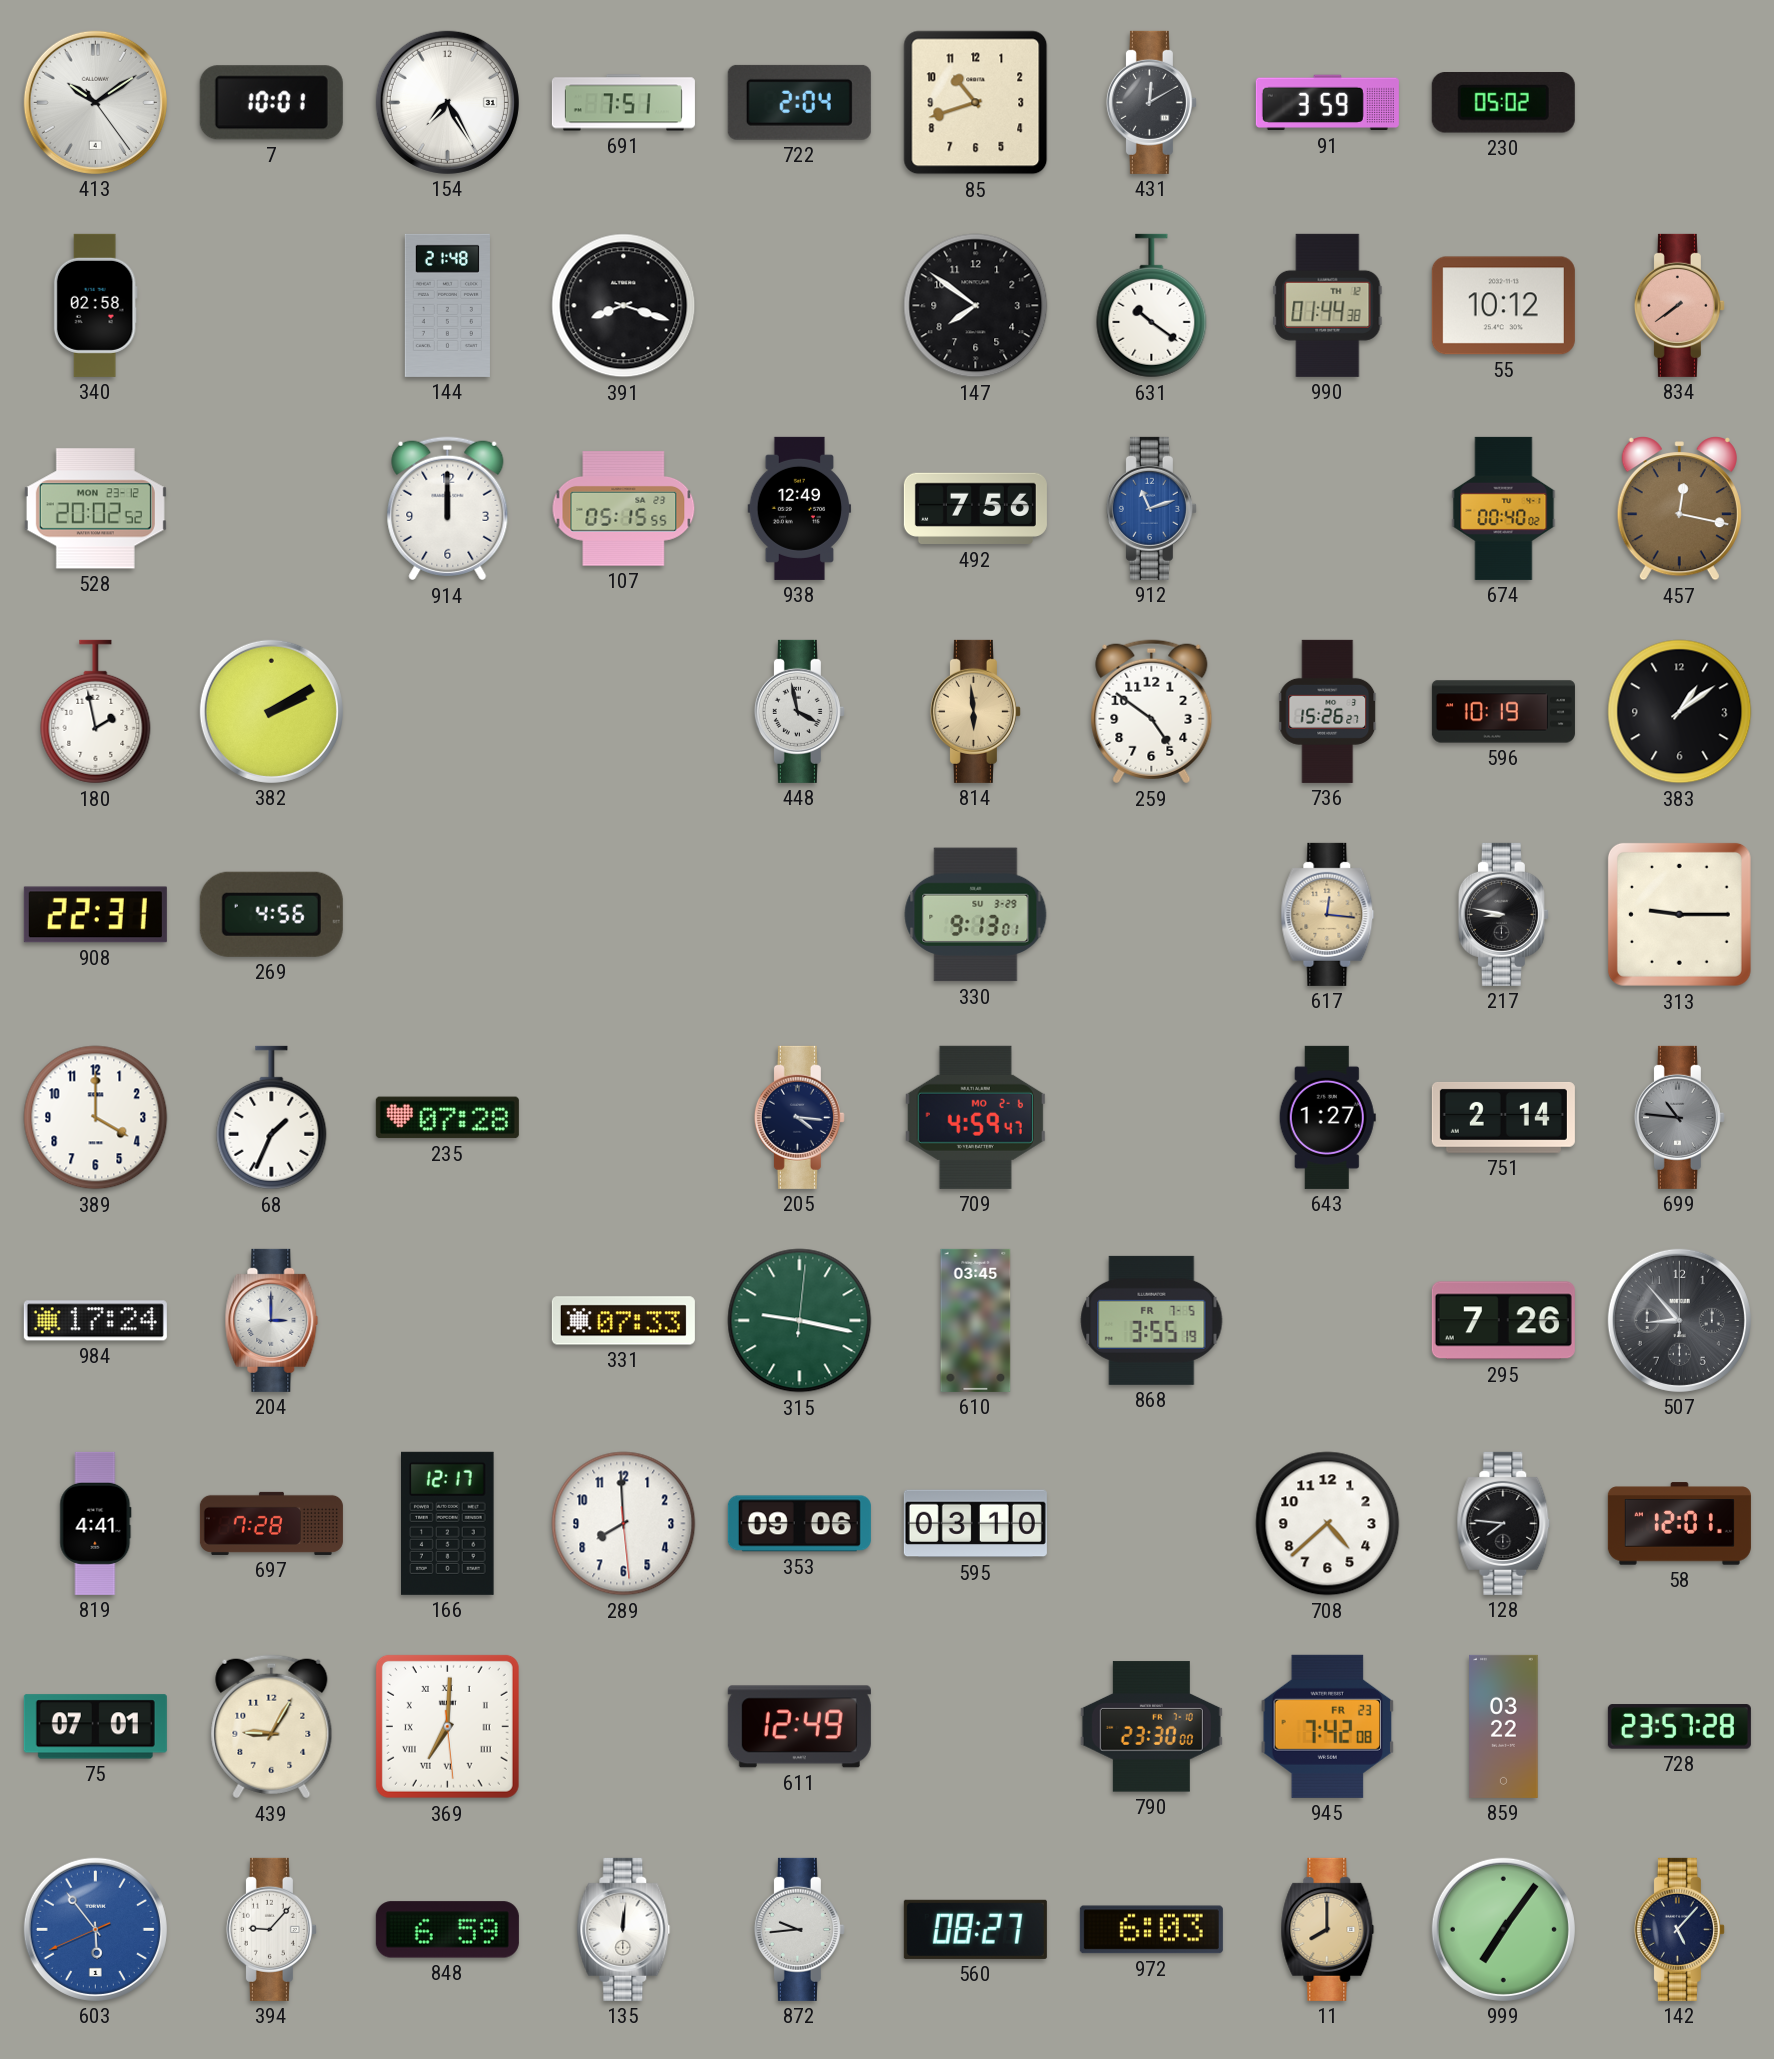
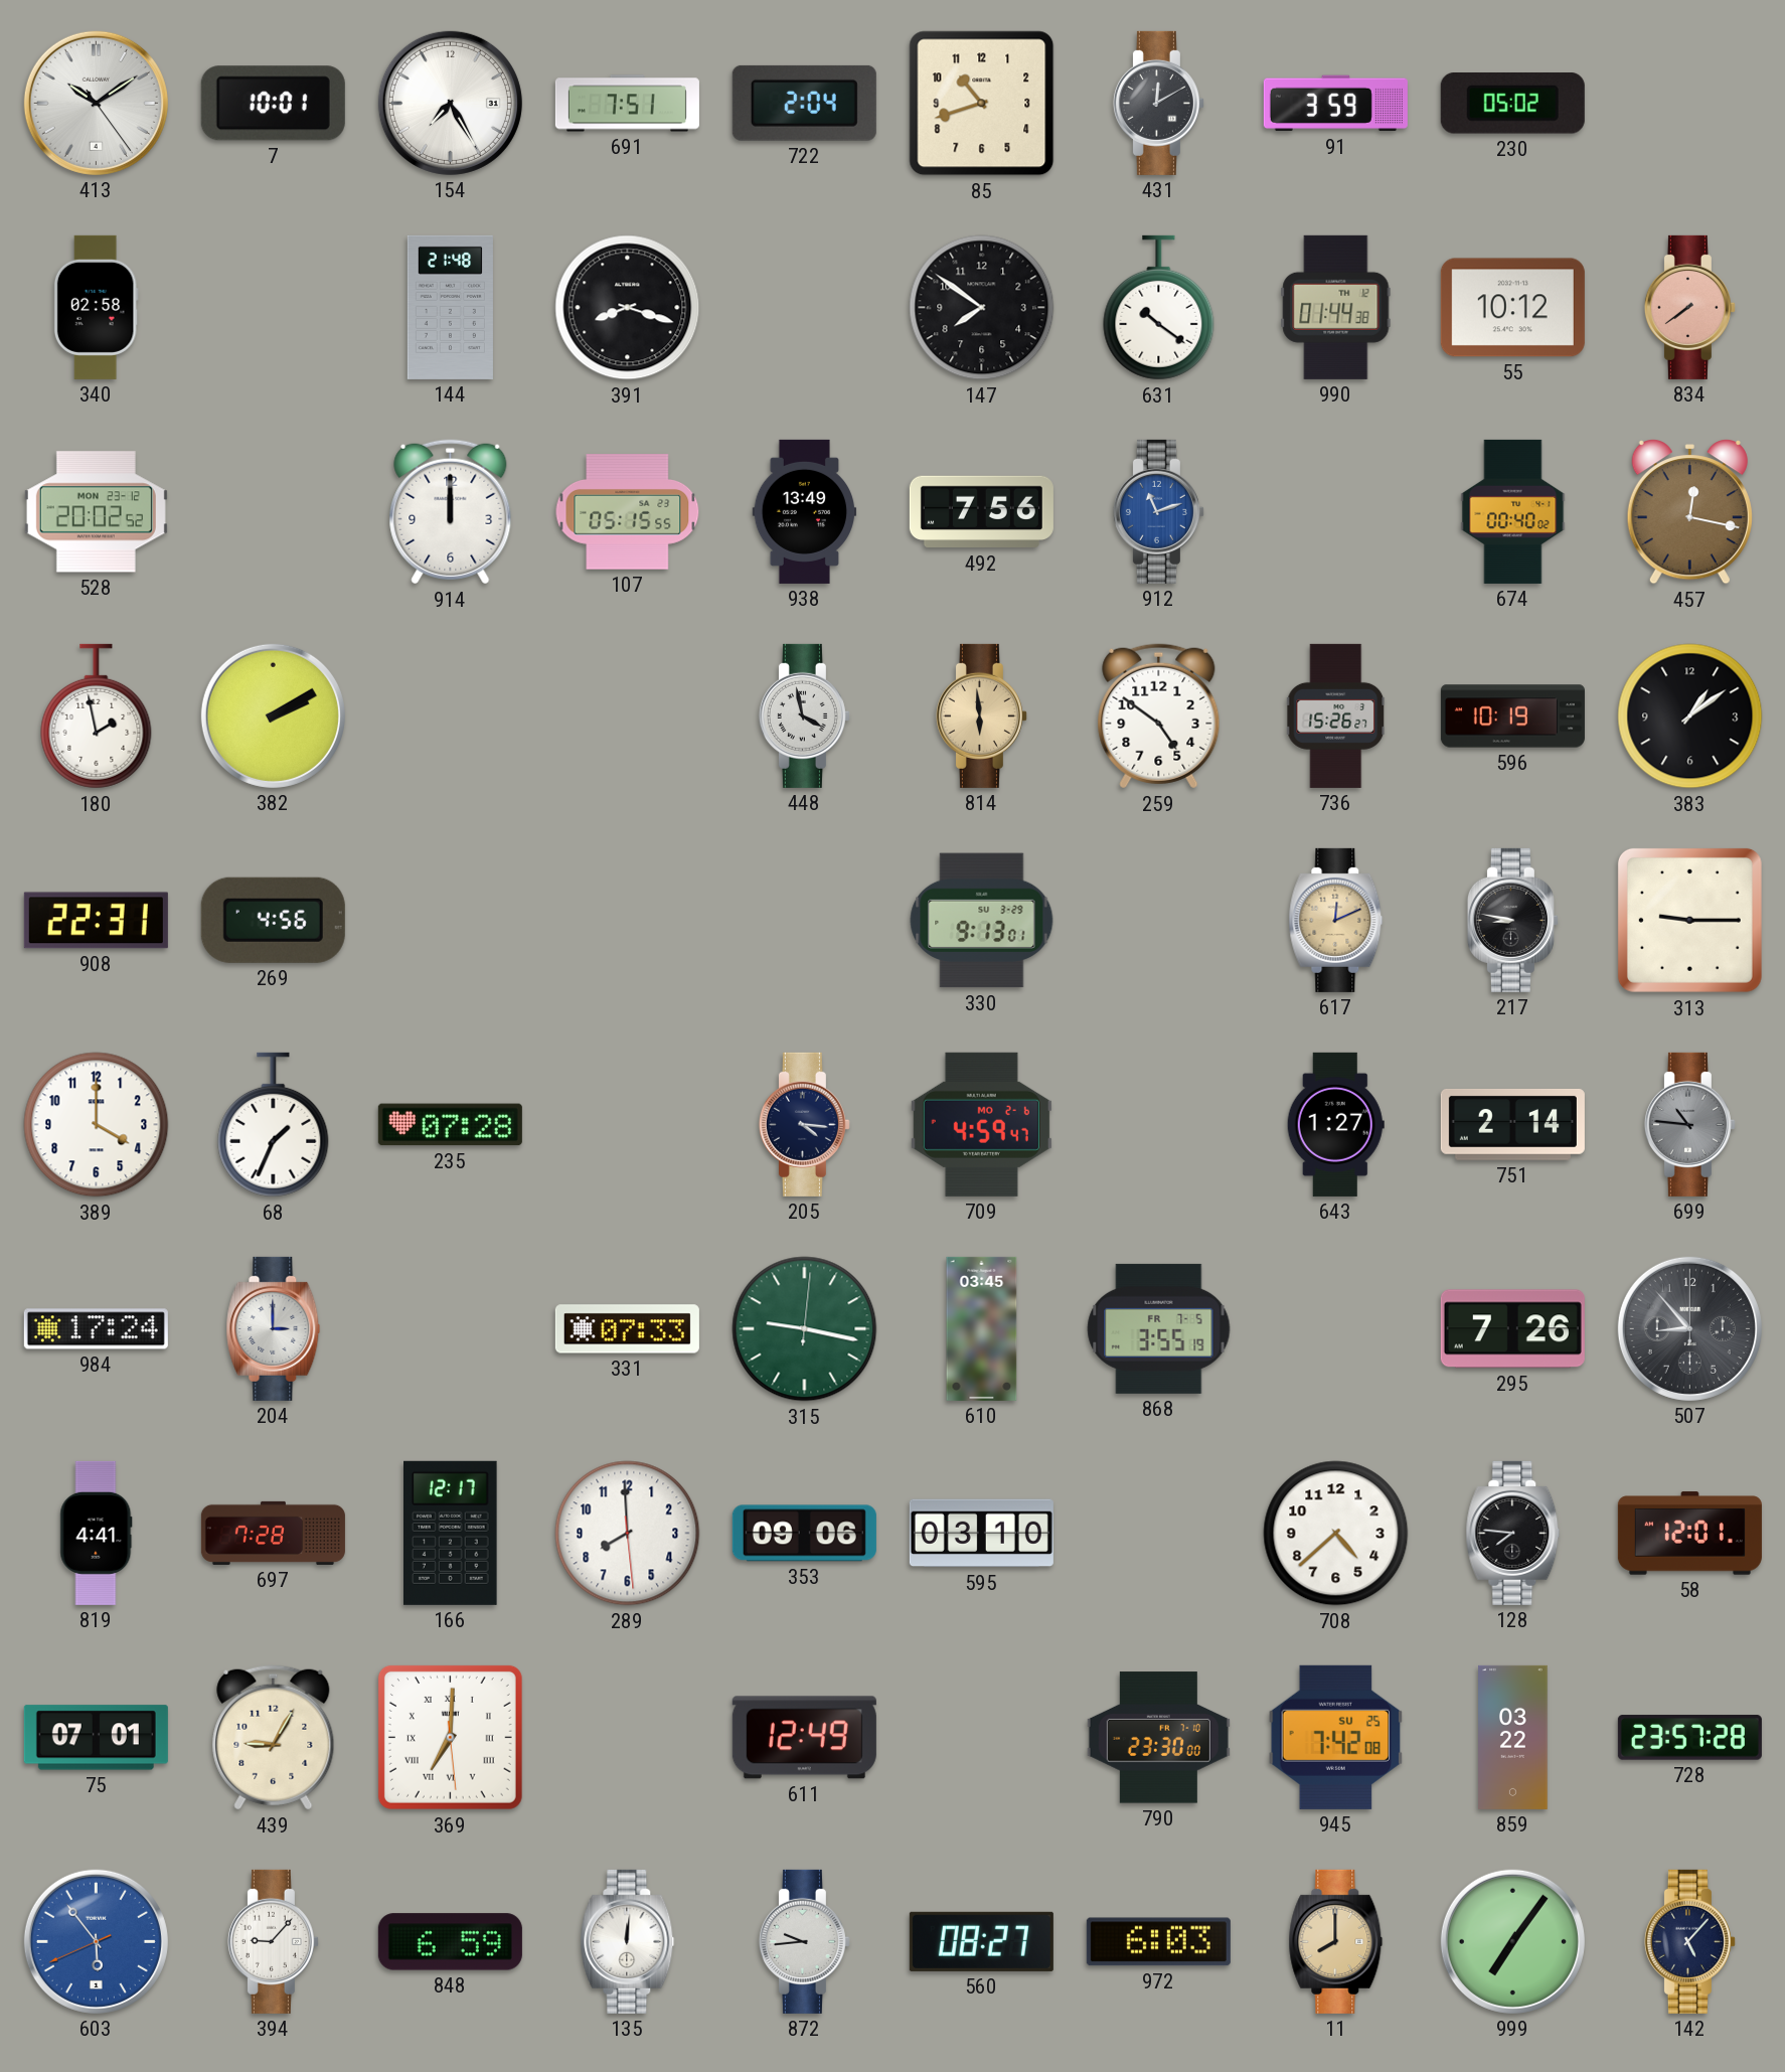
938: 12:49 -> 13:49 (805, 511)
617: 12:16 -> 12:11 (1336, 920)
945 date: FR 23 -> SU 25 (1336, 1737)
